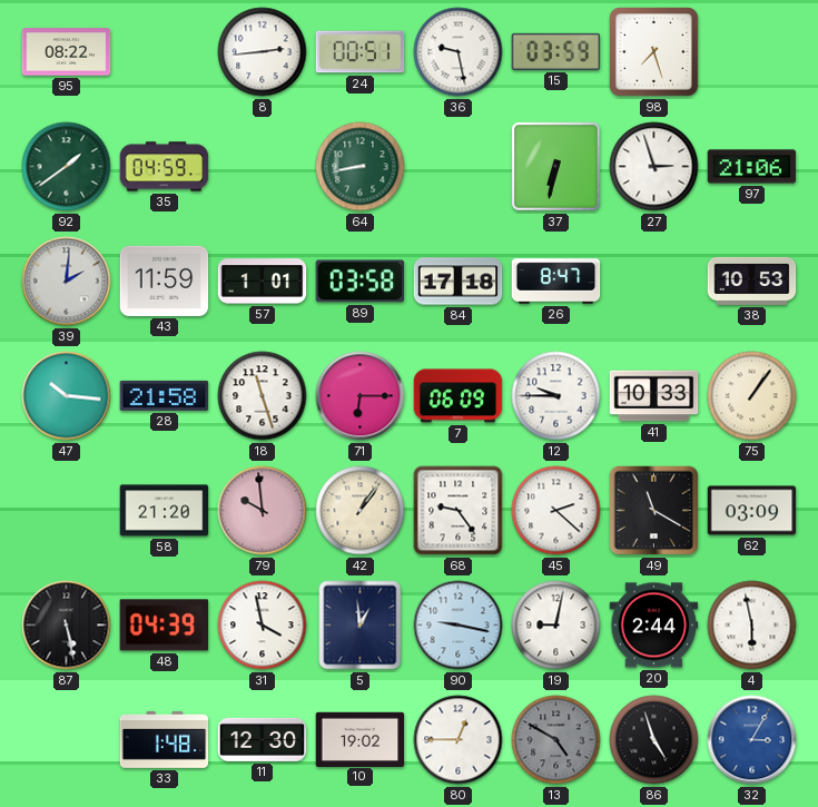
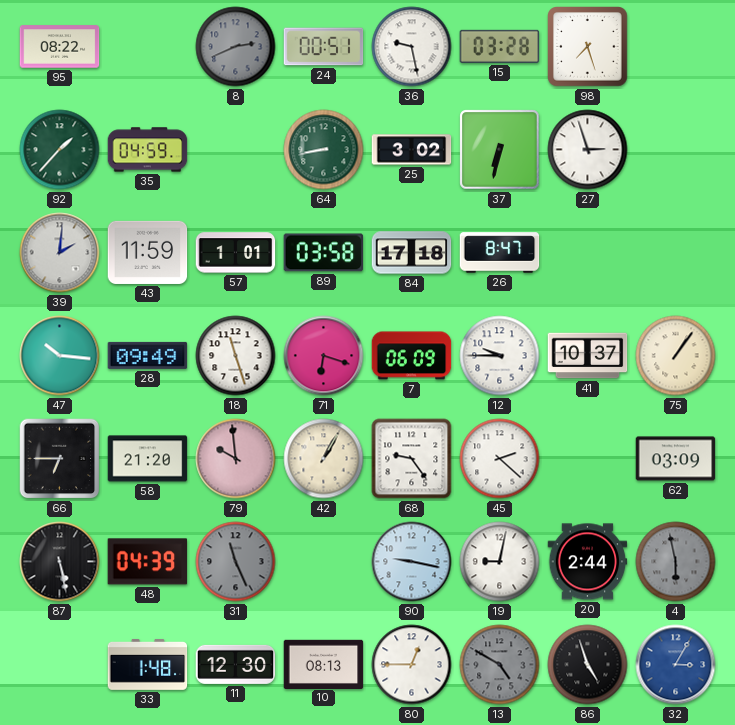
8: 2:44 -> 2:41 (236, 47)
8 dial: white -> grey (236, 47)
15: 03:59 -> 03:28 (500, 46)
92: 1:39 -> 1:37 (60, 150)
25: none -> 3:02 (412, 150)
97: 21:06 -> none (752, 167)
38: 10:53 -> none (752, 281)
28: 21:58 -> 09:49 (148, 355)
71: 6:15 -> 6:18 (324, 356)
41: 10:33 -> 10:37 (588, 356)
66: none -> 6:45 (60, 459)
42: 1:06 -> 1:05 (324, 459)
49: 11:20 -> none (654, 511)
31: 3:58 -> 11:26 (236, 562)
31 dial: white -> grey (236, 562)
5: 12:59 -> none (361, 626)
4 dial: white -> grey (676, 562)
10: 19:02 -> 08:13 (324, 664)
